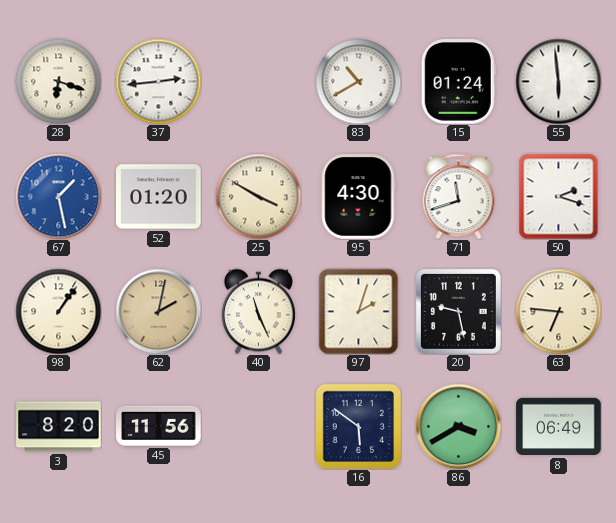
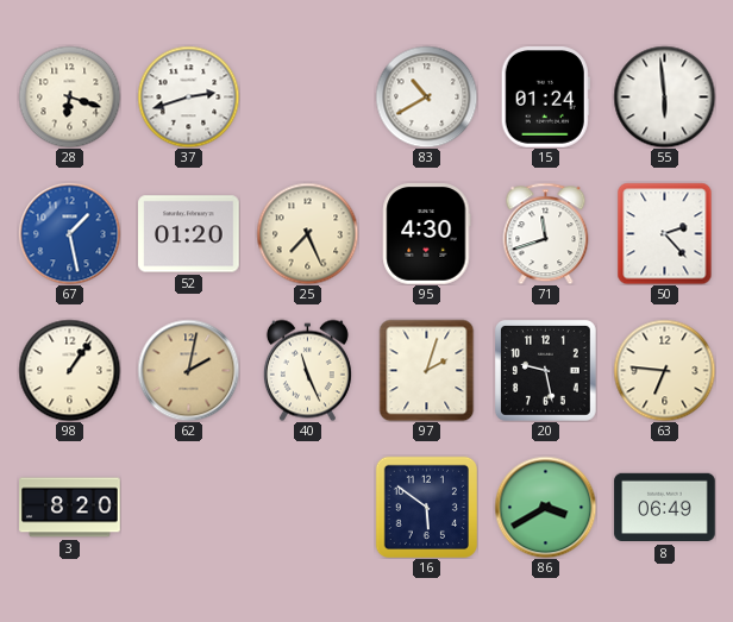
37: 2:44 -> 2:42 (188, 96)
25: 3:50 -> 7:26 (307, 233)
50: 2:18 -> 2:23 (665, 233)
45: 11:56 -> none (159, 426)
